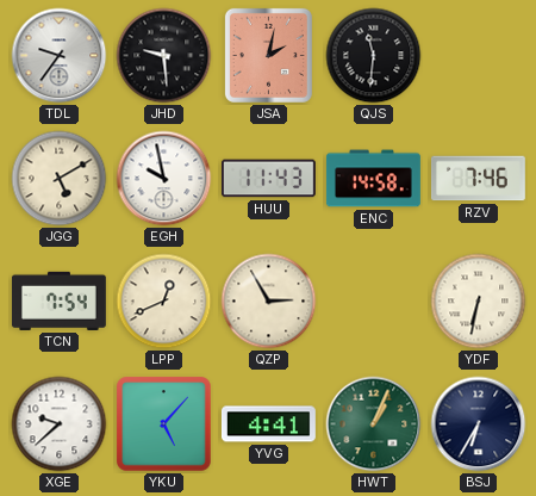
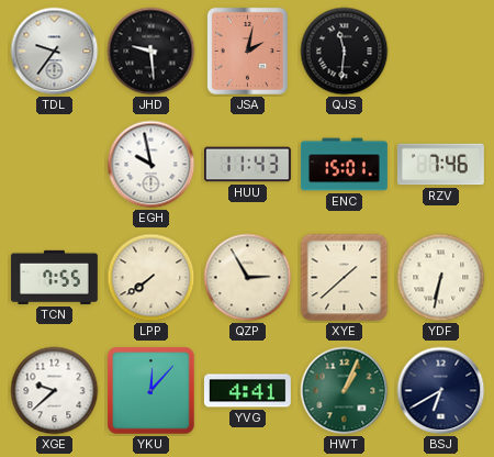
JGG: 5:10 -> none (60, 179)
ENC: 14:58 -> 15:01 (344, 165)
TCN: 7:54 -> 7:55 (54, 277)
LPP: 12:41 -> 7:39 (151, 278)
XYE: none -> 1:38 (345, 278)
YKU: 5:07 -> 12:07 (151, 391)
BSJ: 6:35 -> 6:40 (441, 391)
